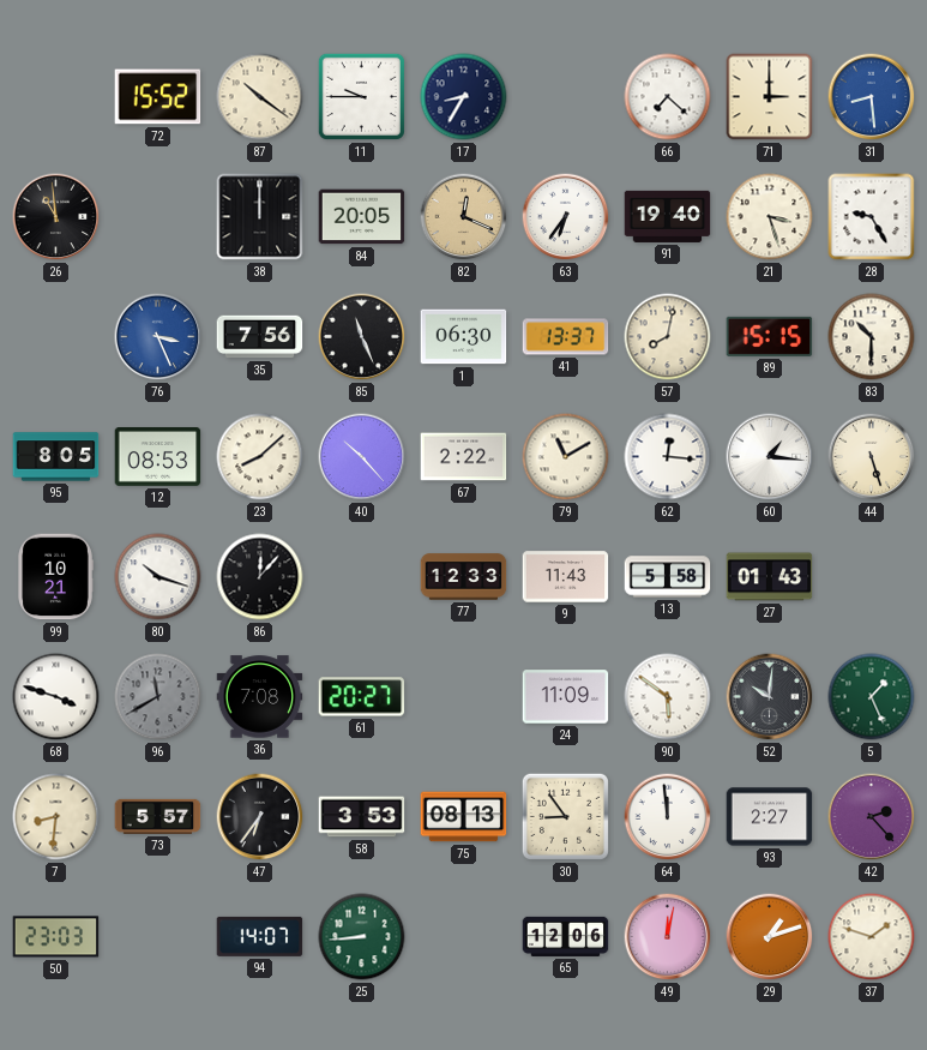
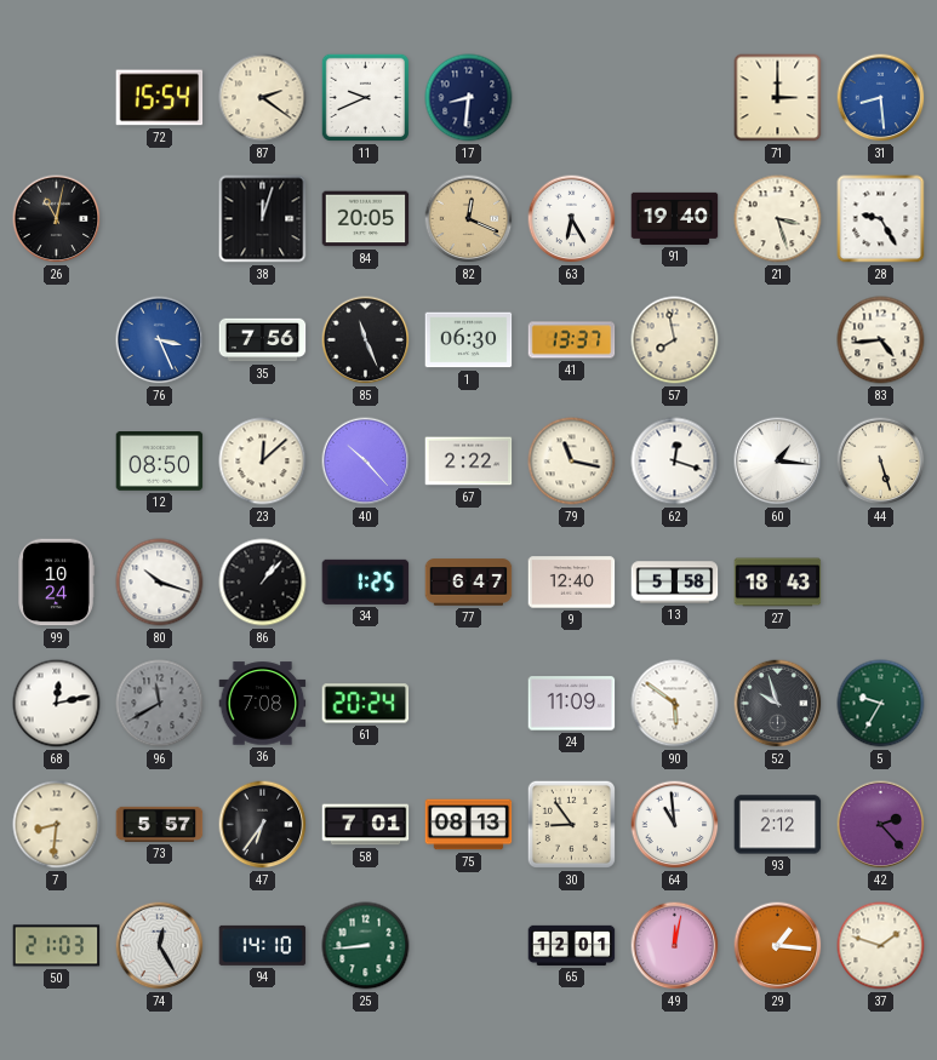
72: 15:52 -> 15:54 (160, 98)
87: 10:21 -> 2:21 (263, 98)
11: 9:45 -> 9:41 (365, 97)
17: 8:35 -> 8:31 (469, 98)
66: 7:22 -> none (668, 97)
26: 10:59 -> 11:02 (57, 219)
38: 12:00 -> 12:03 (263, 219)
63: 6:36 -> 6:25 (572, 219)
57: 8:02 -> 7:58 (675, 340)
89: 15:15 -> none (770, 336)
83: 10:30 -> 4:44 (881, 340)
95: 8:05 -> none (56, 457)
12: 08:53 -> 08:50 (160, 462)
23: 8:08 -> 12:08 (263, 462)
79: 11:10 -> 11:17 (572, 462)
62: 12:16 -> 12:18 (675, 462)
99: 10:21 -> 10:24 (56, 583)
86: 12:07 -> 1:07 (263, 583)
34: none -> 1:25 (366, 581)
77: 12:33 -> 6:47 (469, 583)
9: 11:43 -> 12:40 (572, 583)
27: 01:43 -> 18:43 (778, 583)
68: 3:48 -> 12:13 (57, 704)
61: 20:27 -> 20:24 (366, 704)
52: 10:01 -> 9:57 (778, 704)
5: 1:26 -> 9:35 (881, 704)
58: 3:53 -> 7:01 (366, 825)
64: 11:59 -> 10:59 (675, 825)
93: 2:27 -> 2:12 (778, 825)
50: 23:03 -> 21:03 (57, 946)
74: none -> 12:25 (160, 946)
94: 14:07 -> 14:10 (263, 945)
65: 12:06 -> 12:01 (572, 945)
29: 1:12 -> 1:16 (778, 946)
